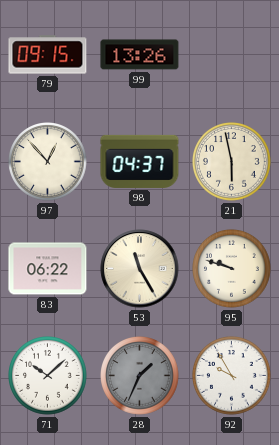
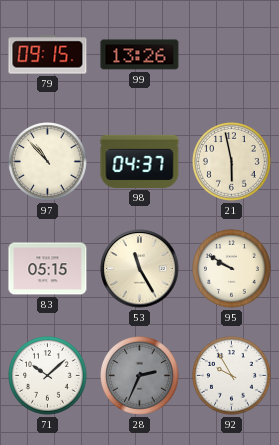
97: 12:53 -> 10:53 (48, 162)
83: 06:22 -> 05:15 (48, 269)
95: 9:48 -> 9:50 (232, 269)
28: 1:34 -> 2:34 (140, 376)
